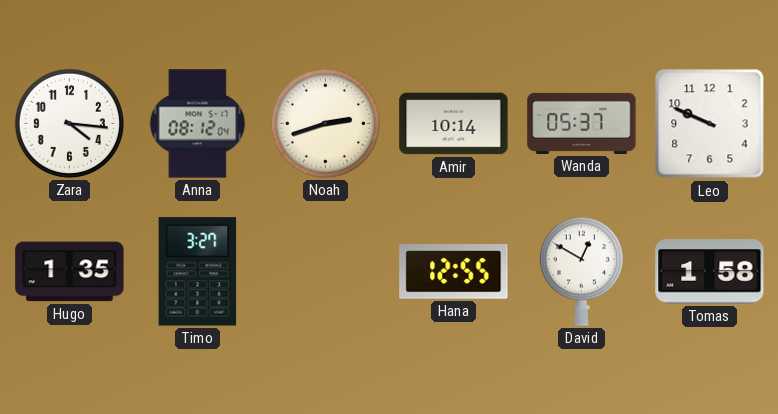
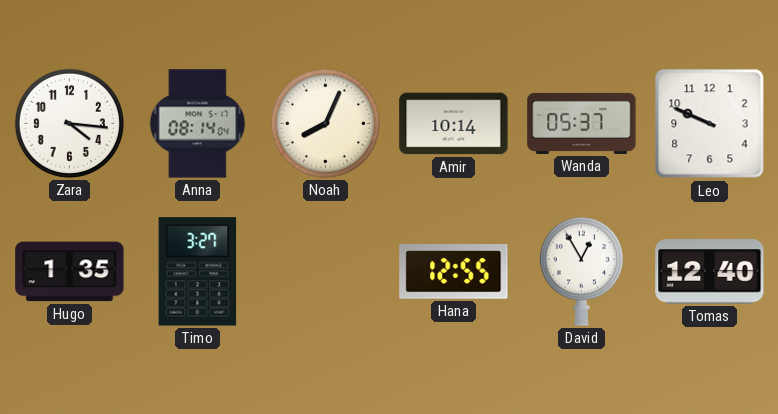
Anna: 08:12 -> 08:14 (198, 124)
Noah: 2:42 -> 8:04 (325, 123)
David: 12:50 -> 12:55 (581, 271)
Tomas: 1:58 -> 12:40 (710, 272)
